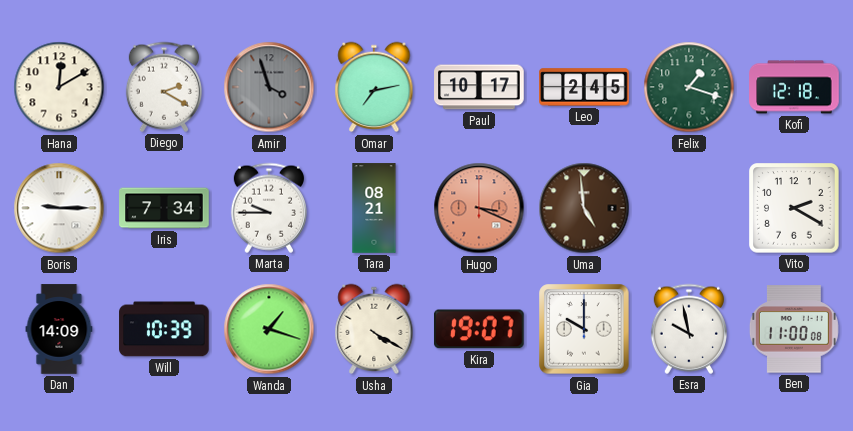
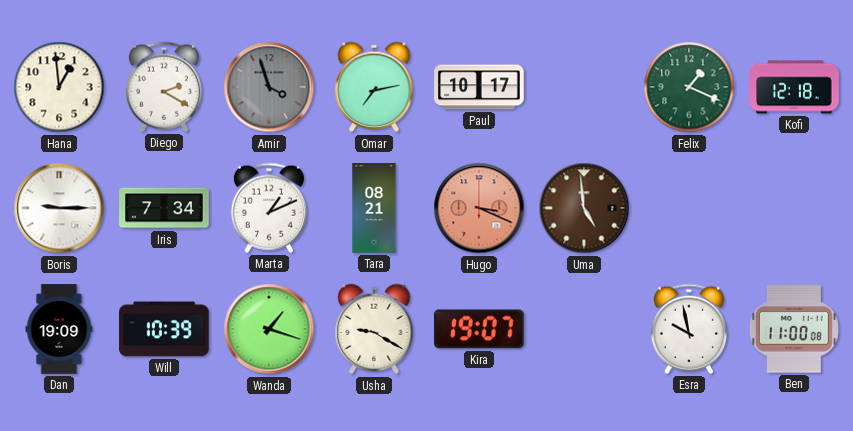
Hana: 12:10 -> 12:59 (59, 87)
Leo: 2:45 -> none (584, 87)
Felix: 1:18 -> 1:19 (689, 87)
Marta: 9:45 -> 1:11 (269, 208)
Vito: 2:20 -> none (794, 208)
Dan: 14:09 -> 19:09 (59, 329)
Usha: 4:20 -> 9:20 (374, 329)
Gia: 10:00 -> none (584, 329)
